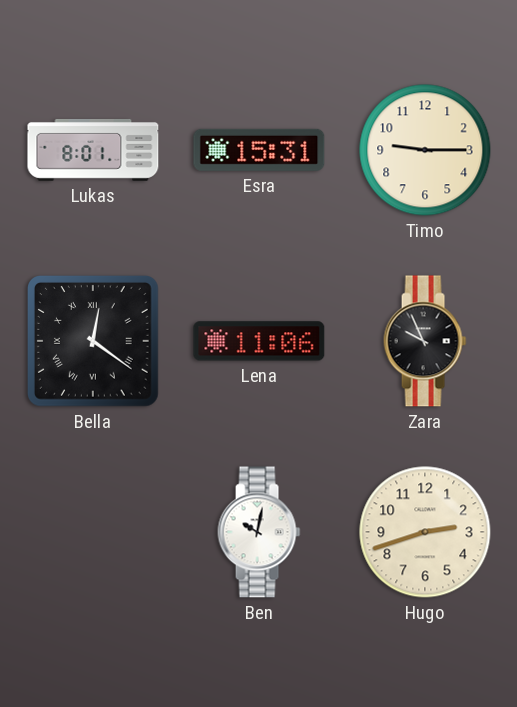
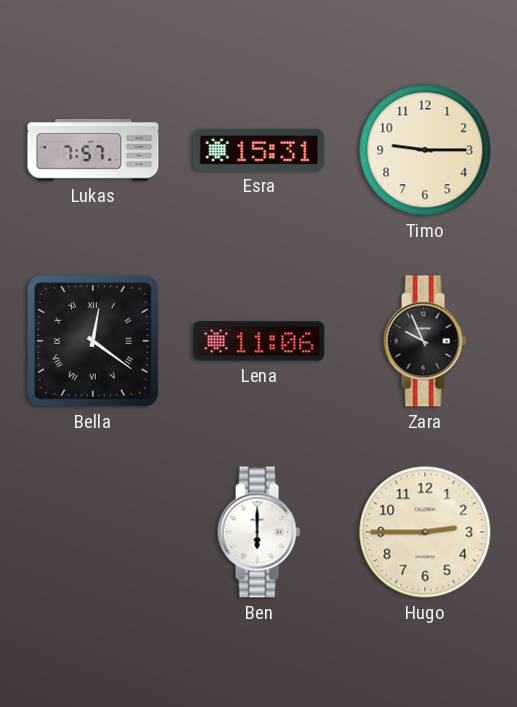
Lukas: 8:01 -> 7:57 (93, 150)
Ben: 10:02 -> 6:00 (259, 532)
Hugo: 2:42 -> 2:45 (425, 532)
